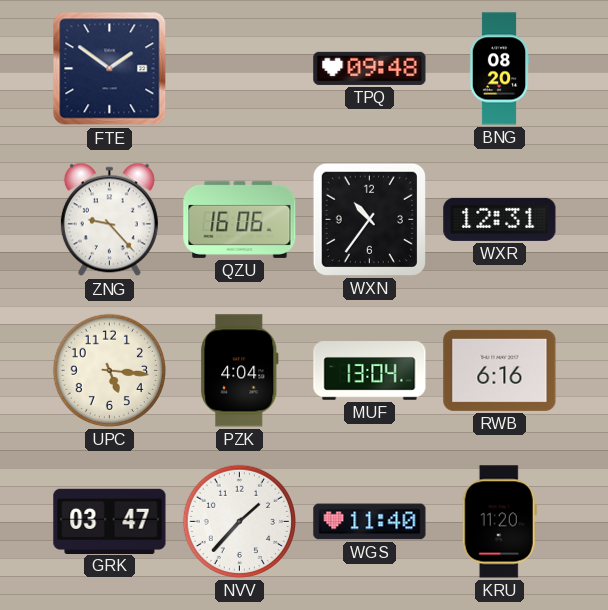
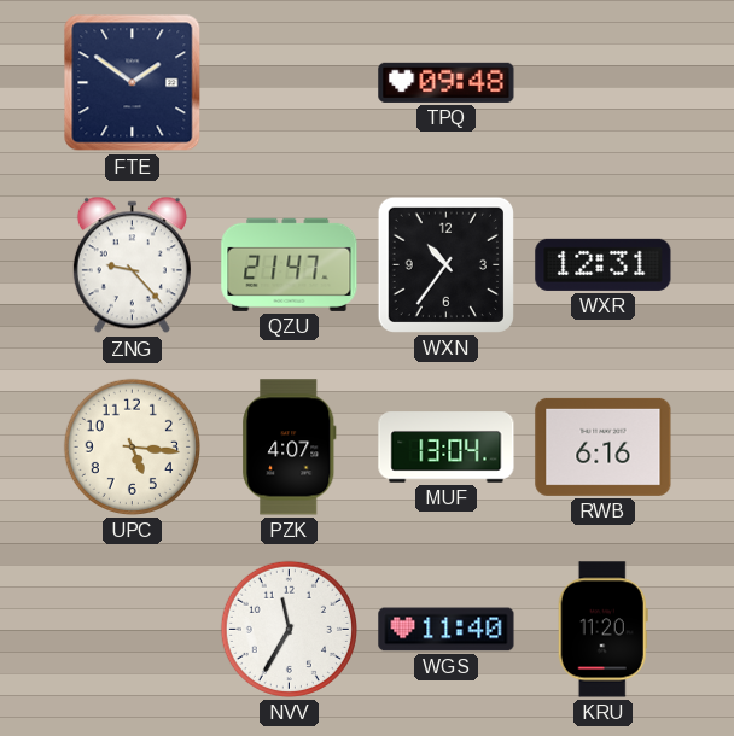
BNG: 08:20 -> none (499, 69)
QZU: 16:06 -> 21:47 (290, 264)
PZK: 4:04 -> 4:07 (290, 448)
GRK: 03:47 -> none (110, 521)
NVV: 1:37 -> 11:35 (289, 629)
